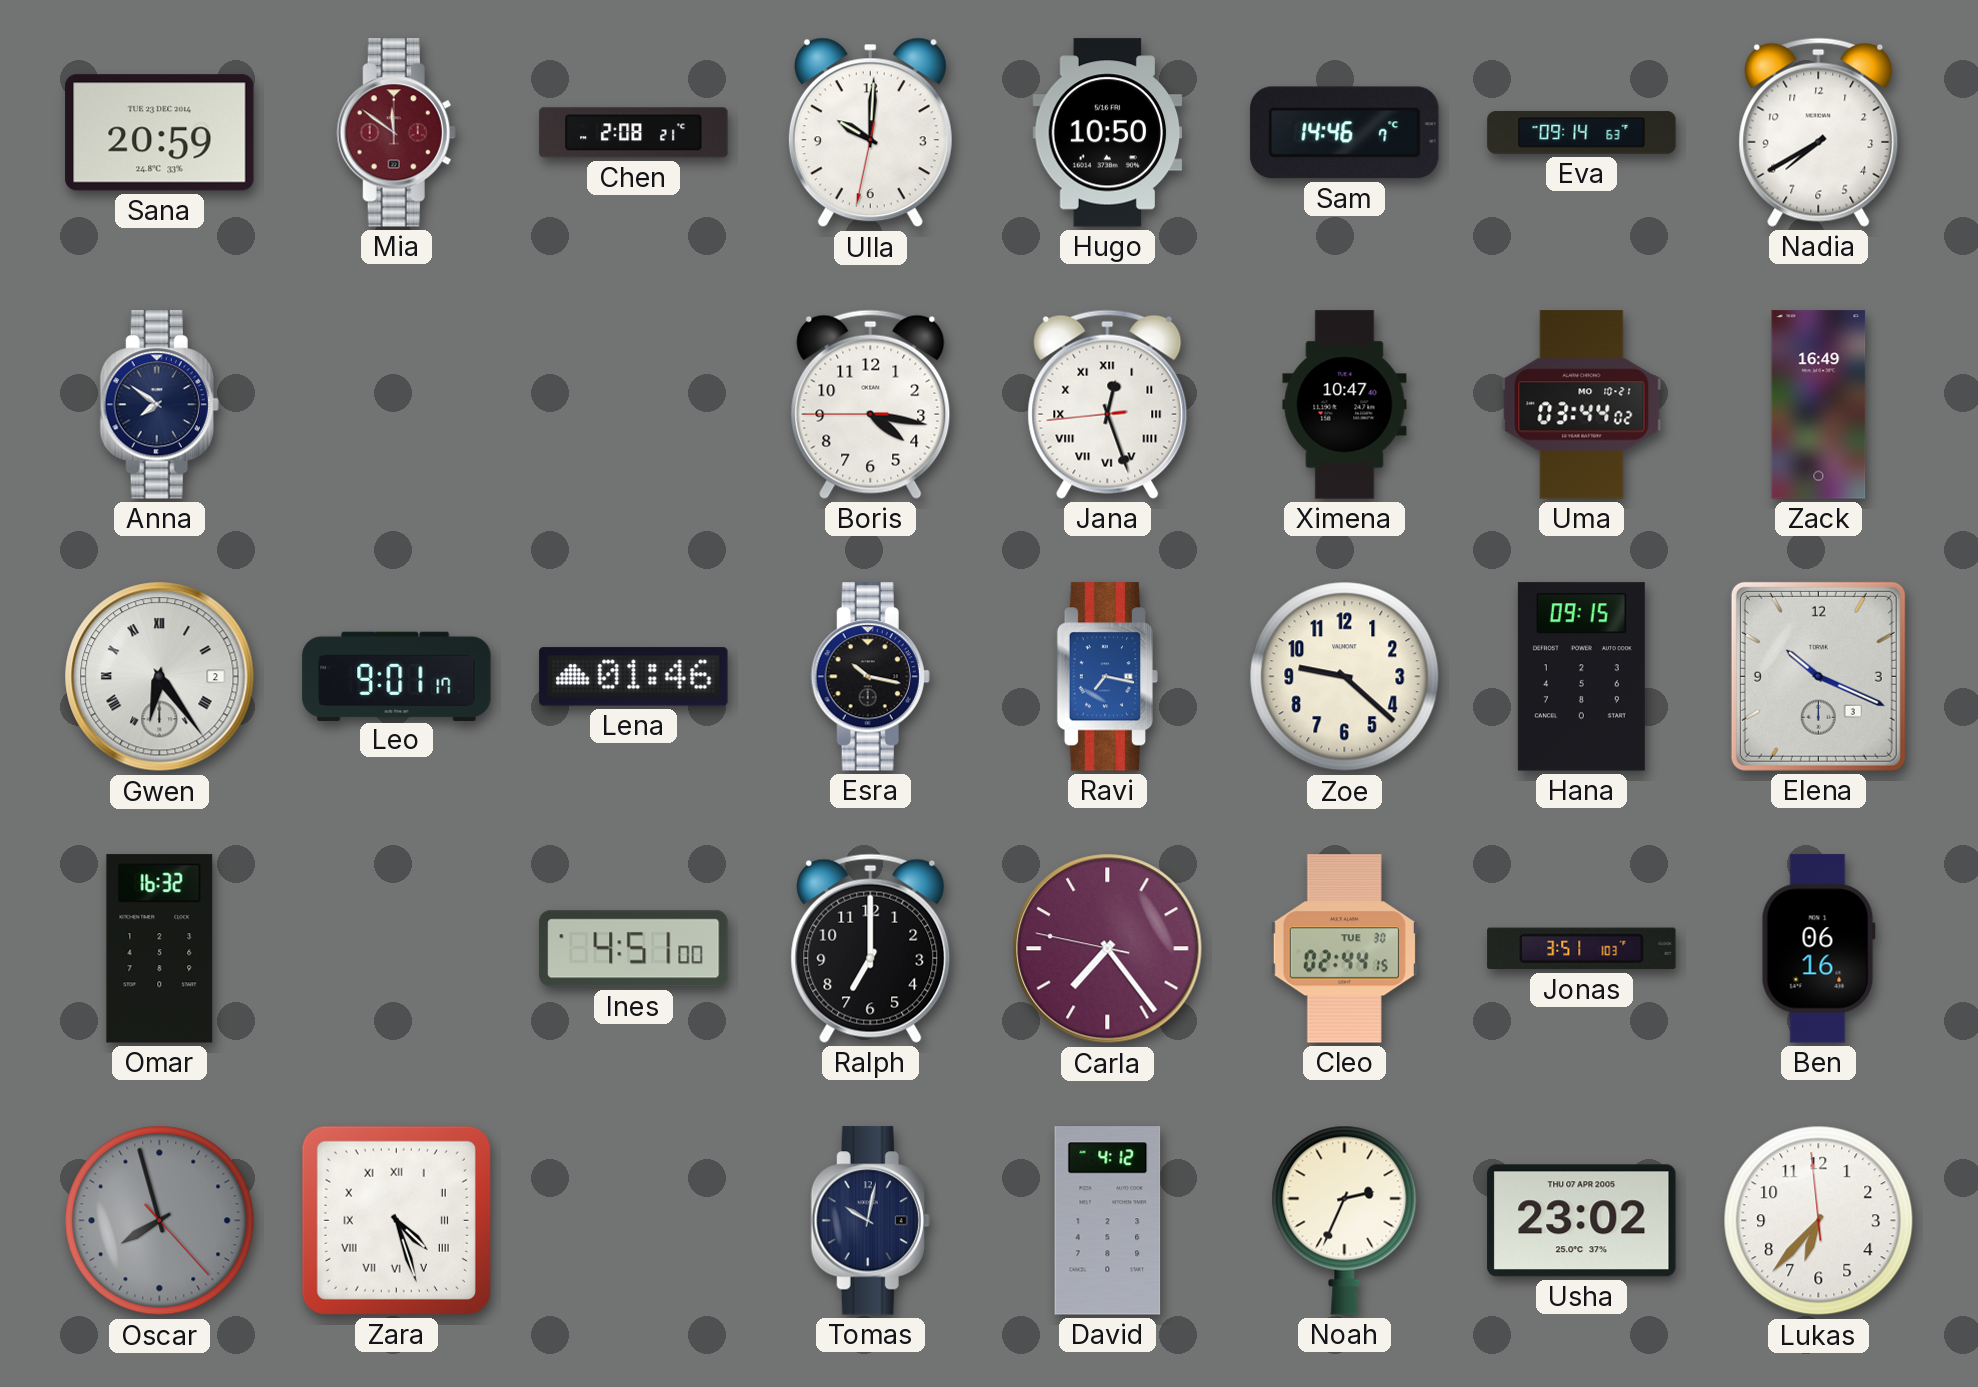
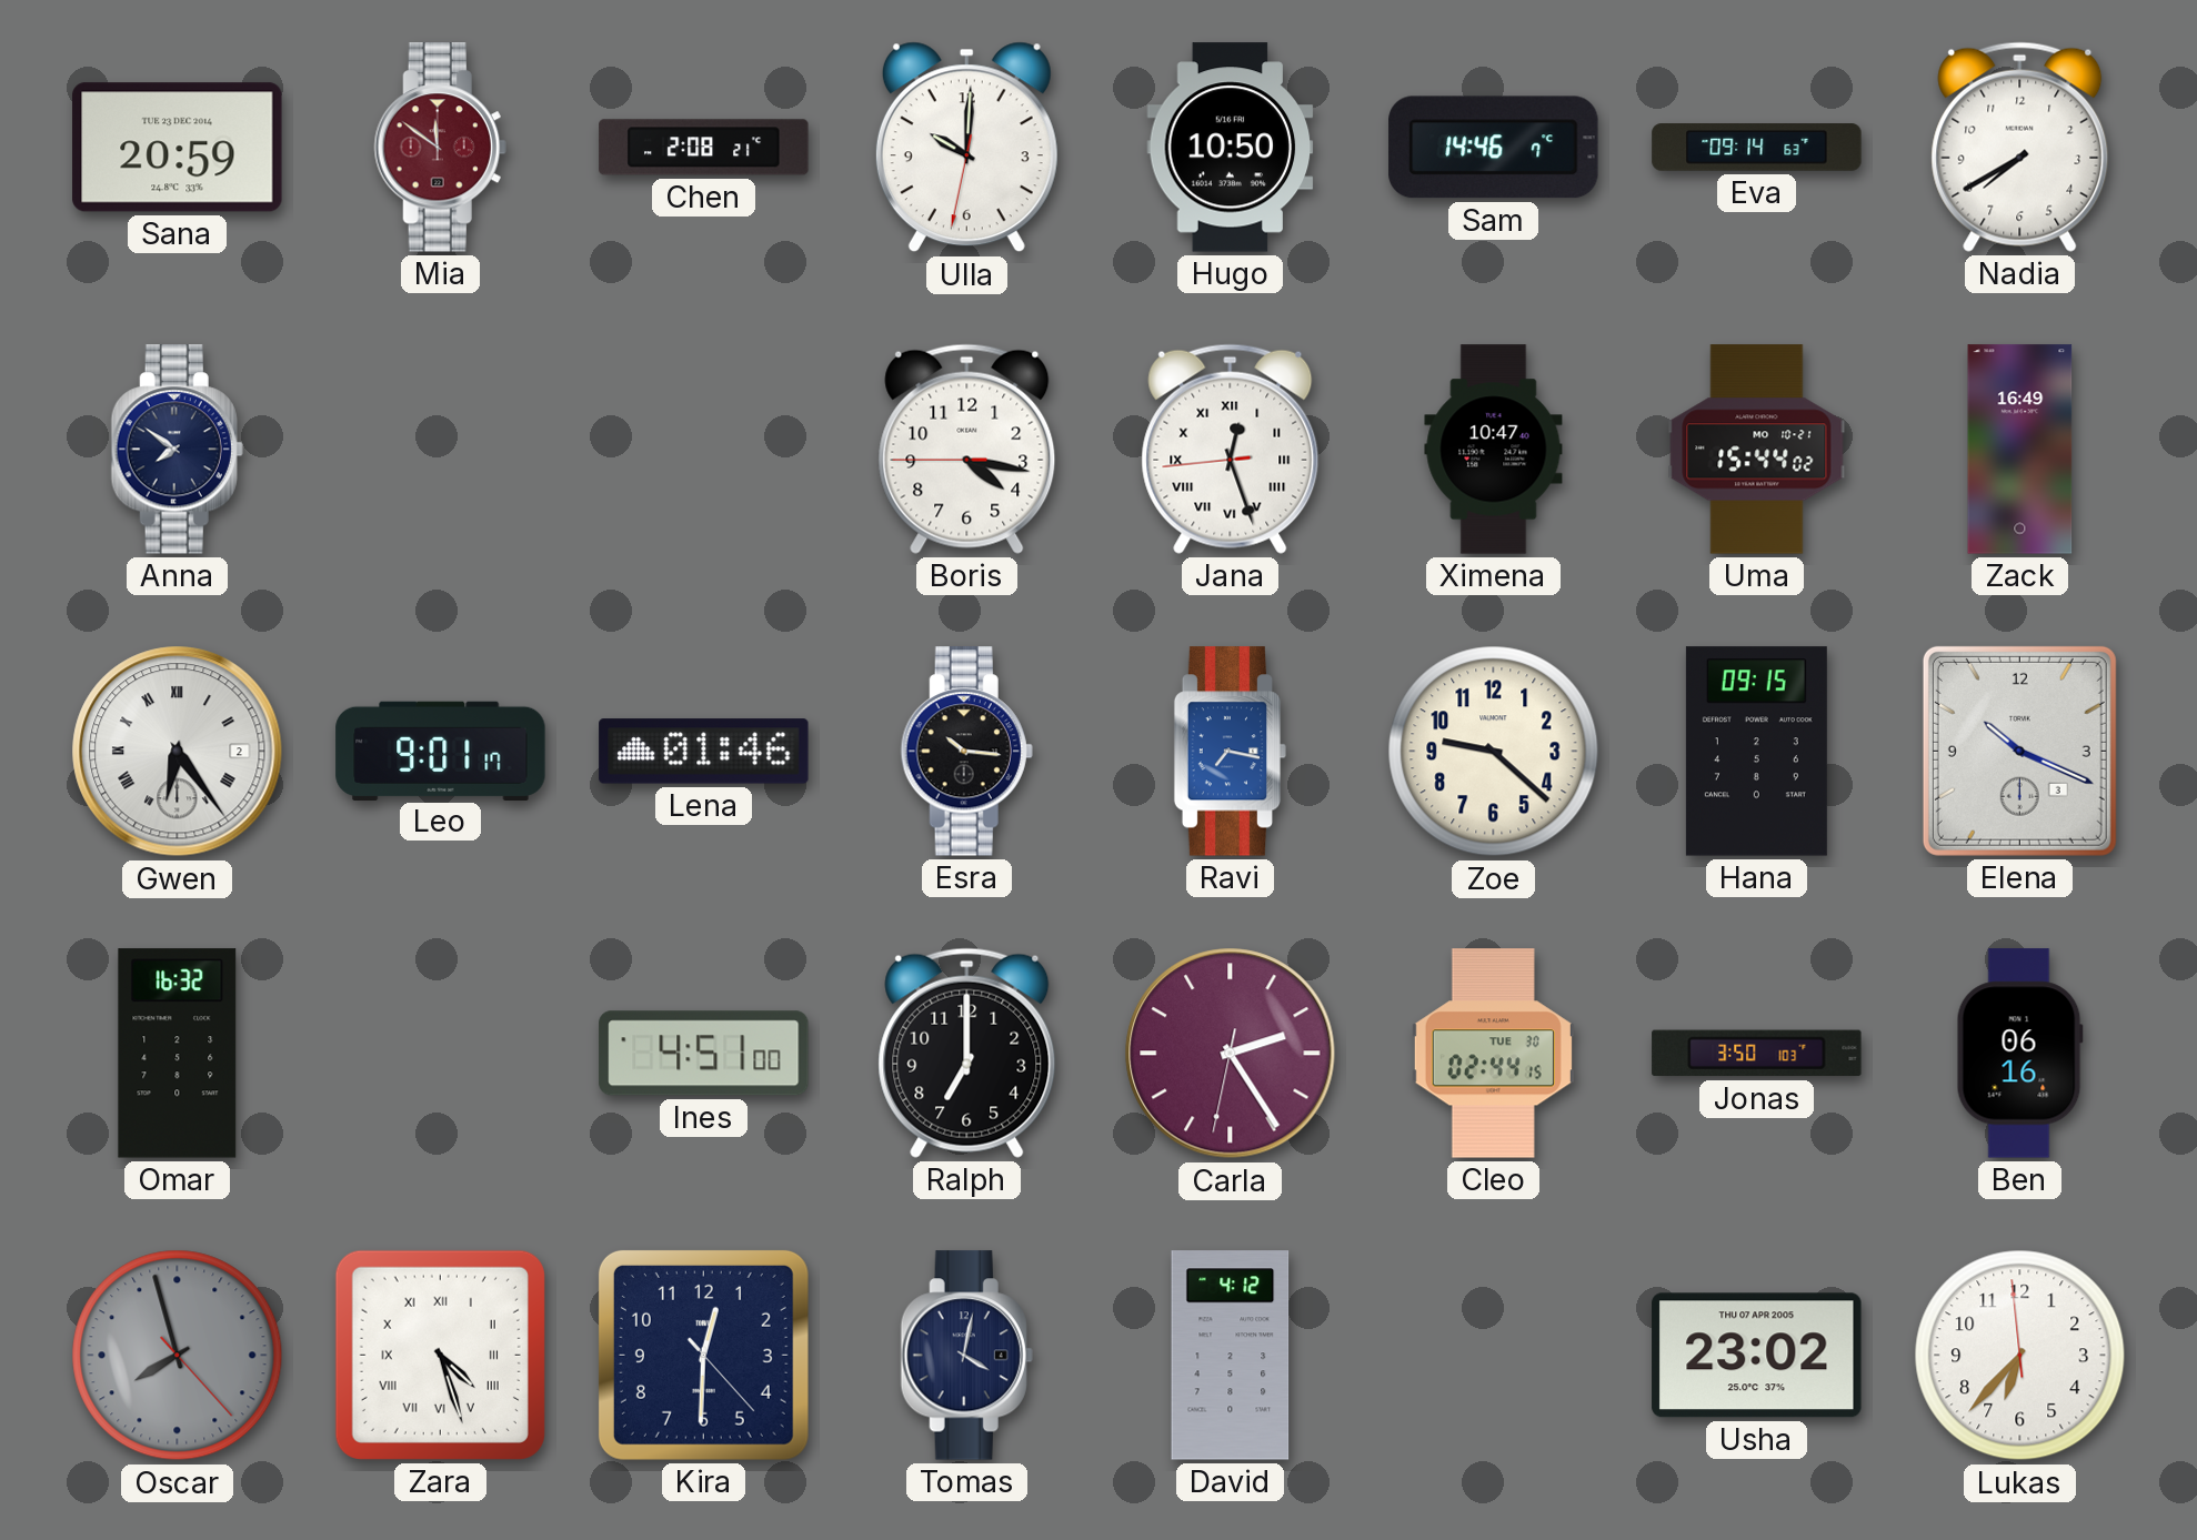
Uma: 03:44 -> 15:44 (1757, 450)
Esra: 10:17 -> 10:16 (966, 752)
Carla: 7:23 -> 2:24 (1231, 1054)
Jonas: 3:51 -> 3:50 (1757, 1054)
Kira: none -> 12:30 (703, 1355)
Tomas: 10:02 -> 4:02 (966, 1356)
Noah: 2:34 -> none (1345, 1220)
